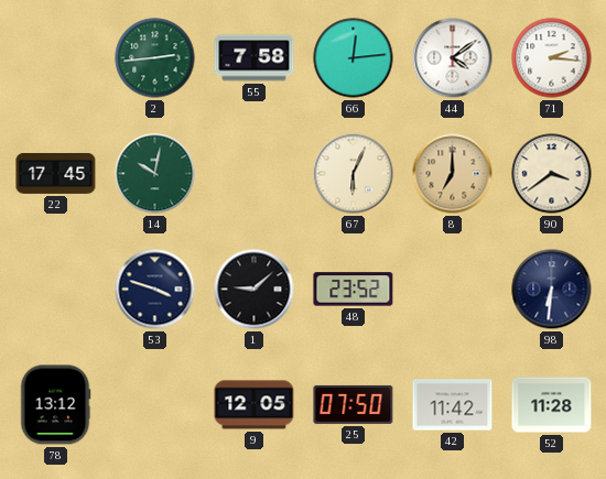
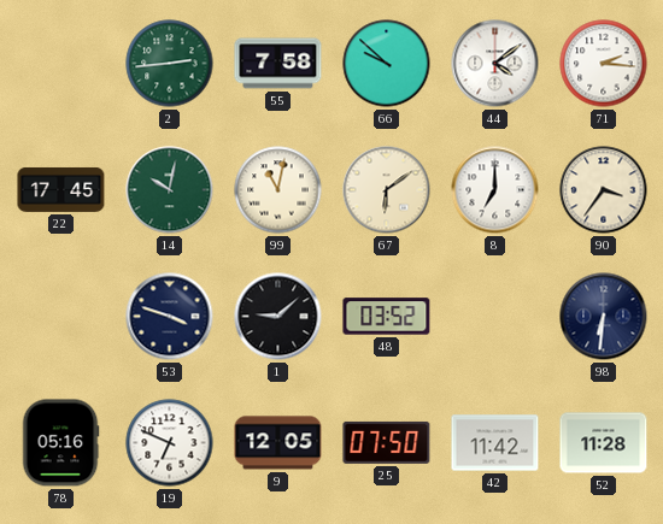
66: 12:14 -> 9:52 (387, 64)
99: none -> 11:02 (278, 190)
67: 6:04 -> 6:09 (387, 190)
8 dial: champagne -> white (495, 190)
90: 3:39 -> 3:36 (604, 190)
48: 23:52 -> 03:52 (387, 317)
78: 13:12 -> 05:16 (60, 443)
19: none -> 6:49 (170, 443)
